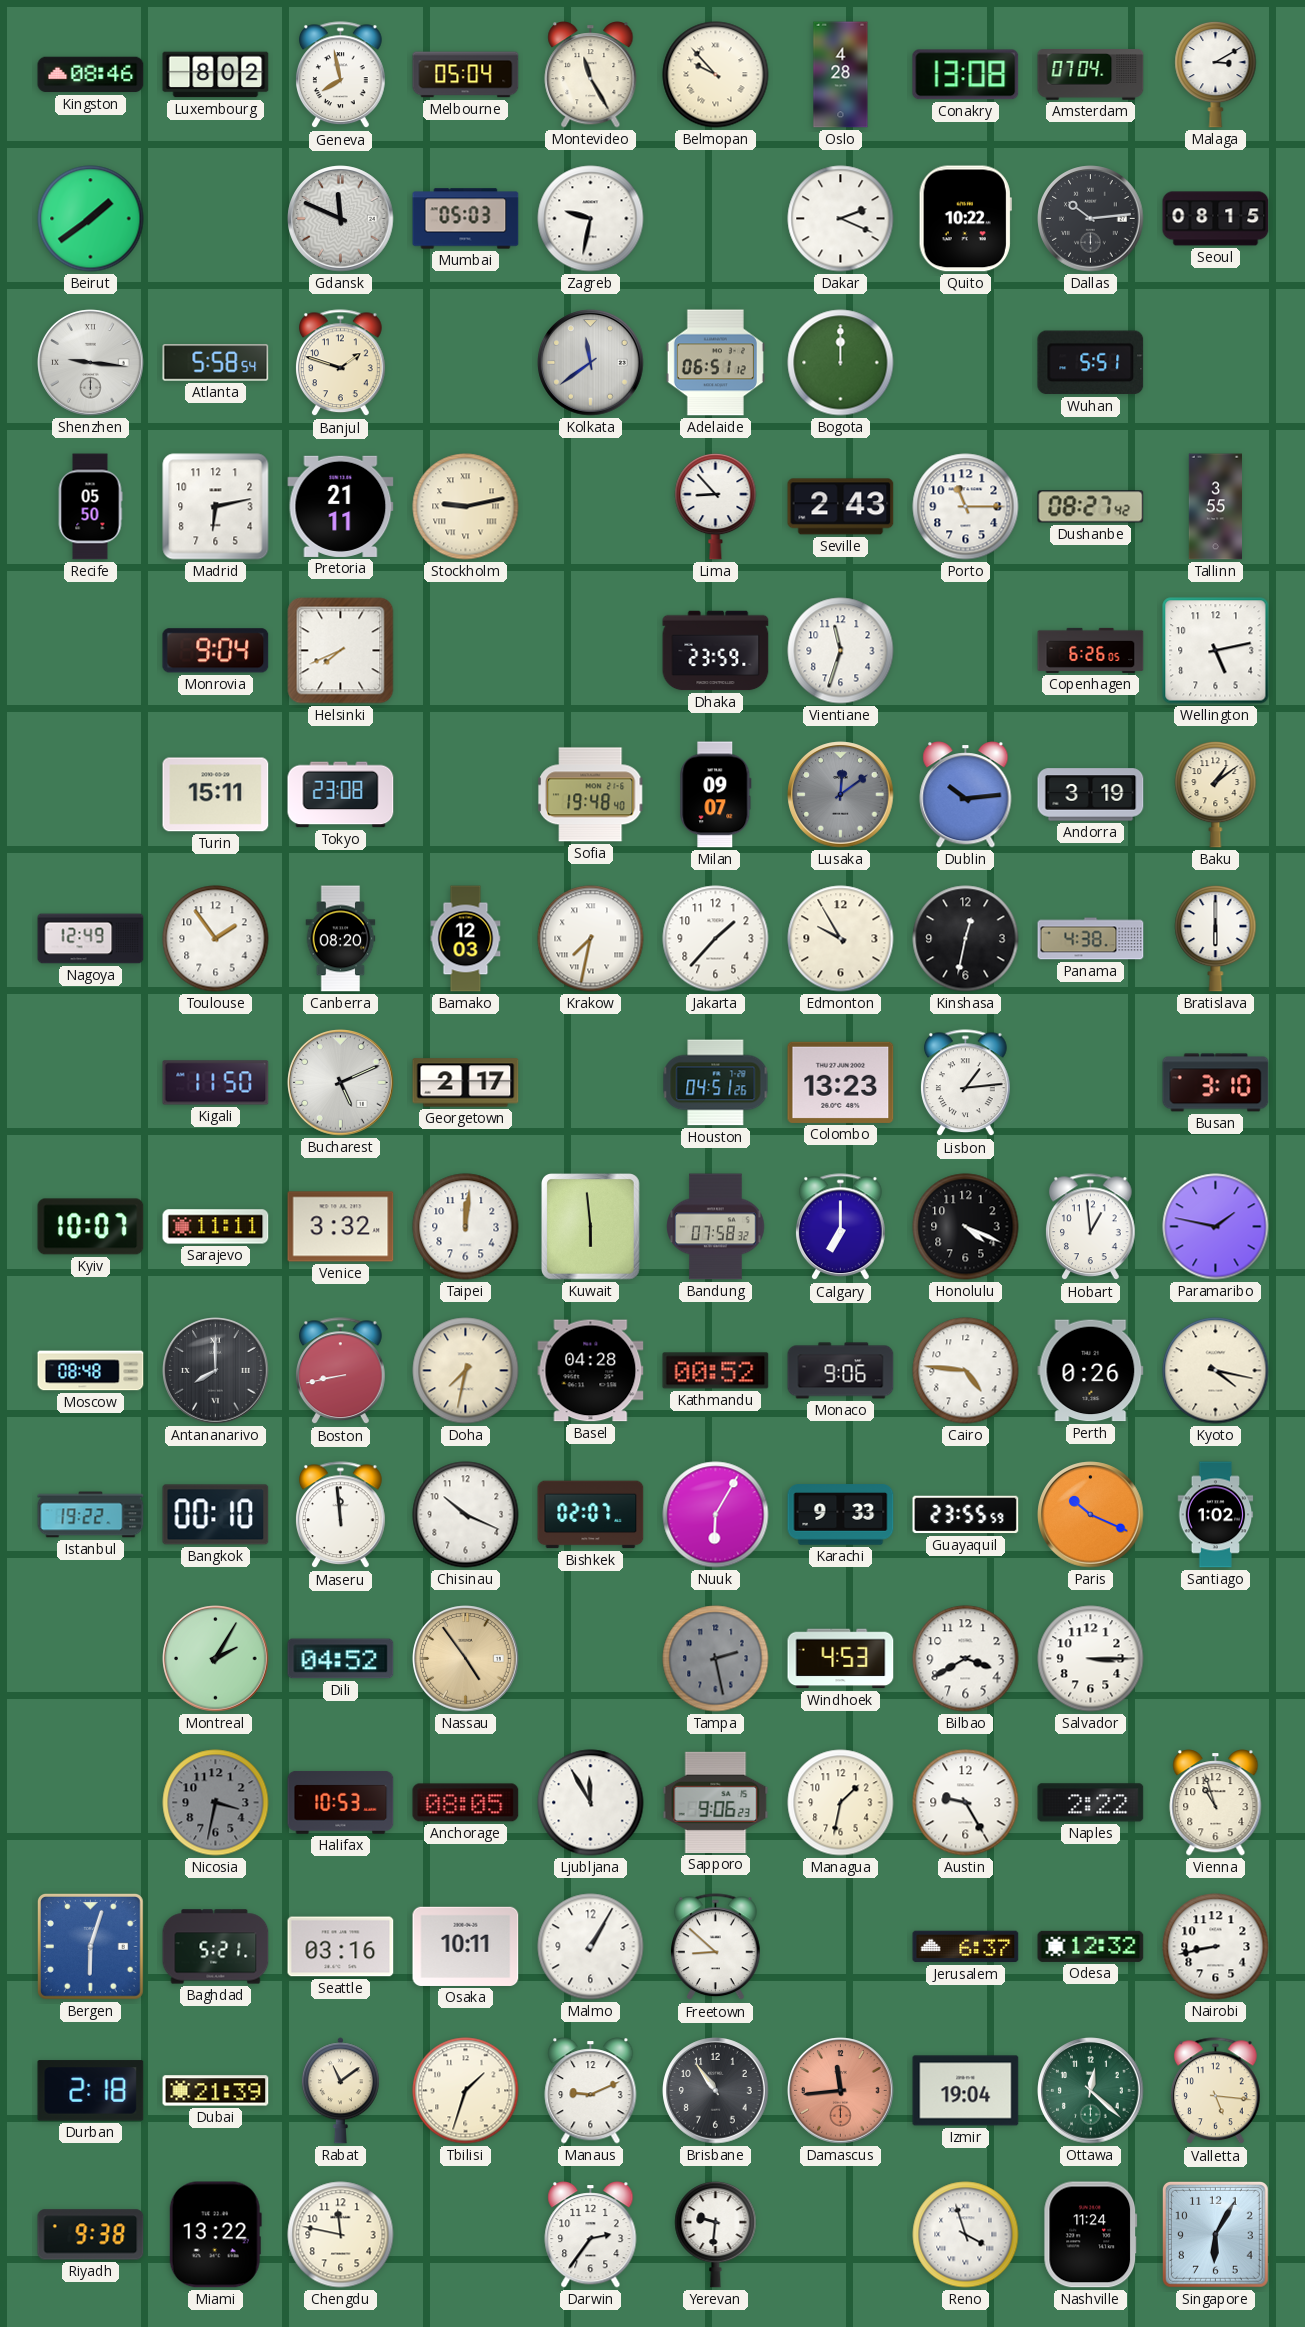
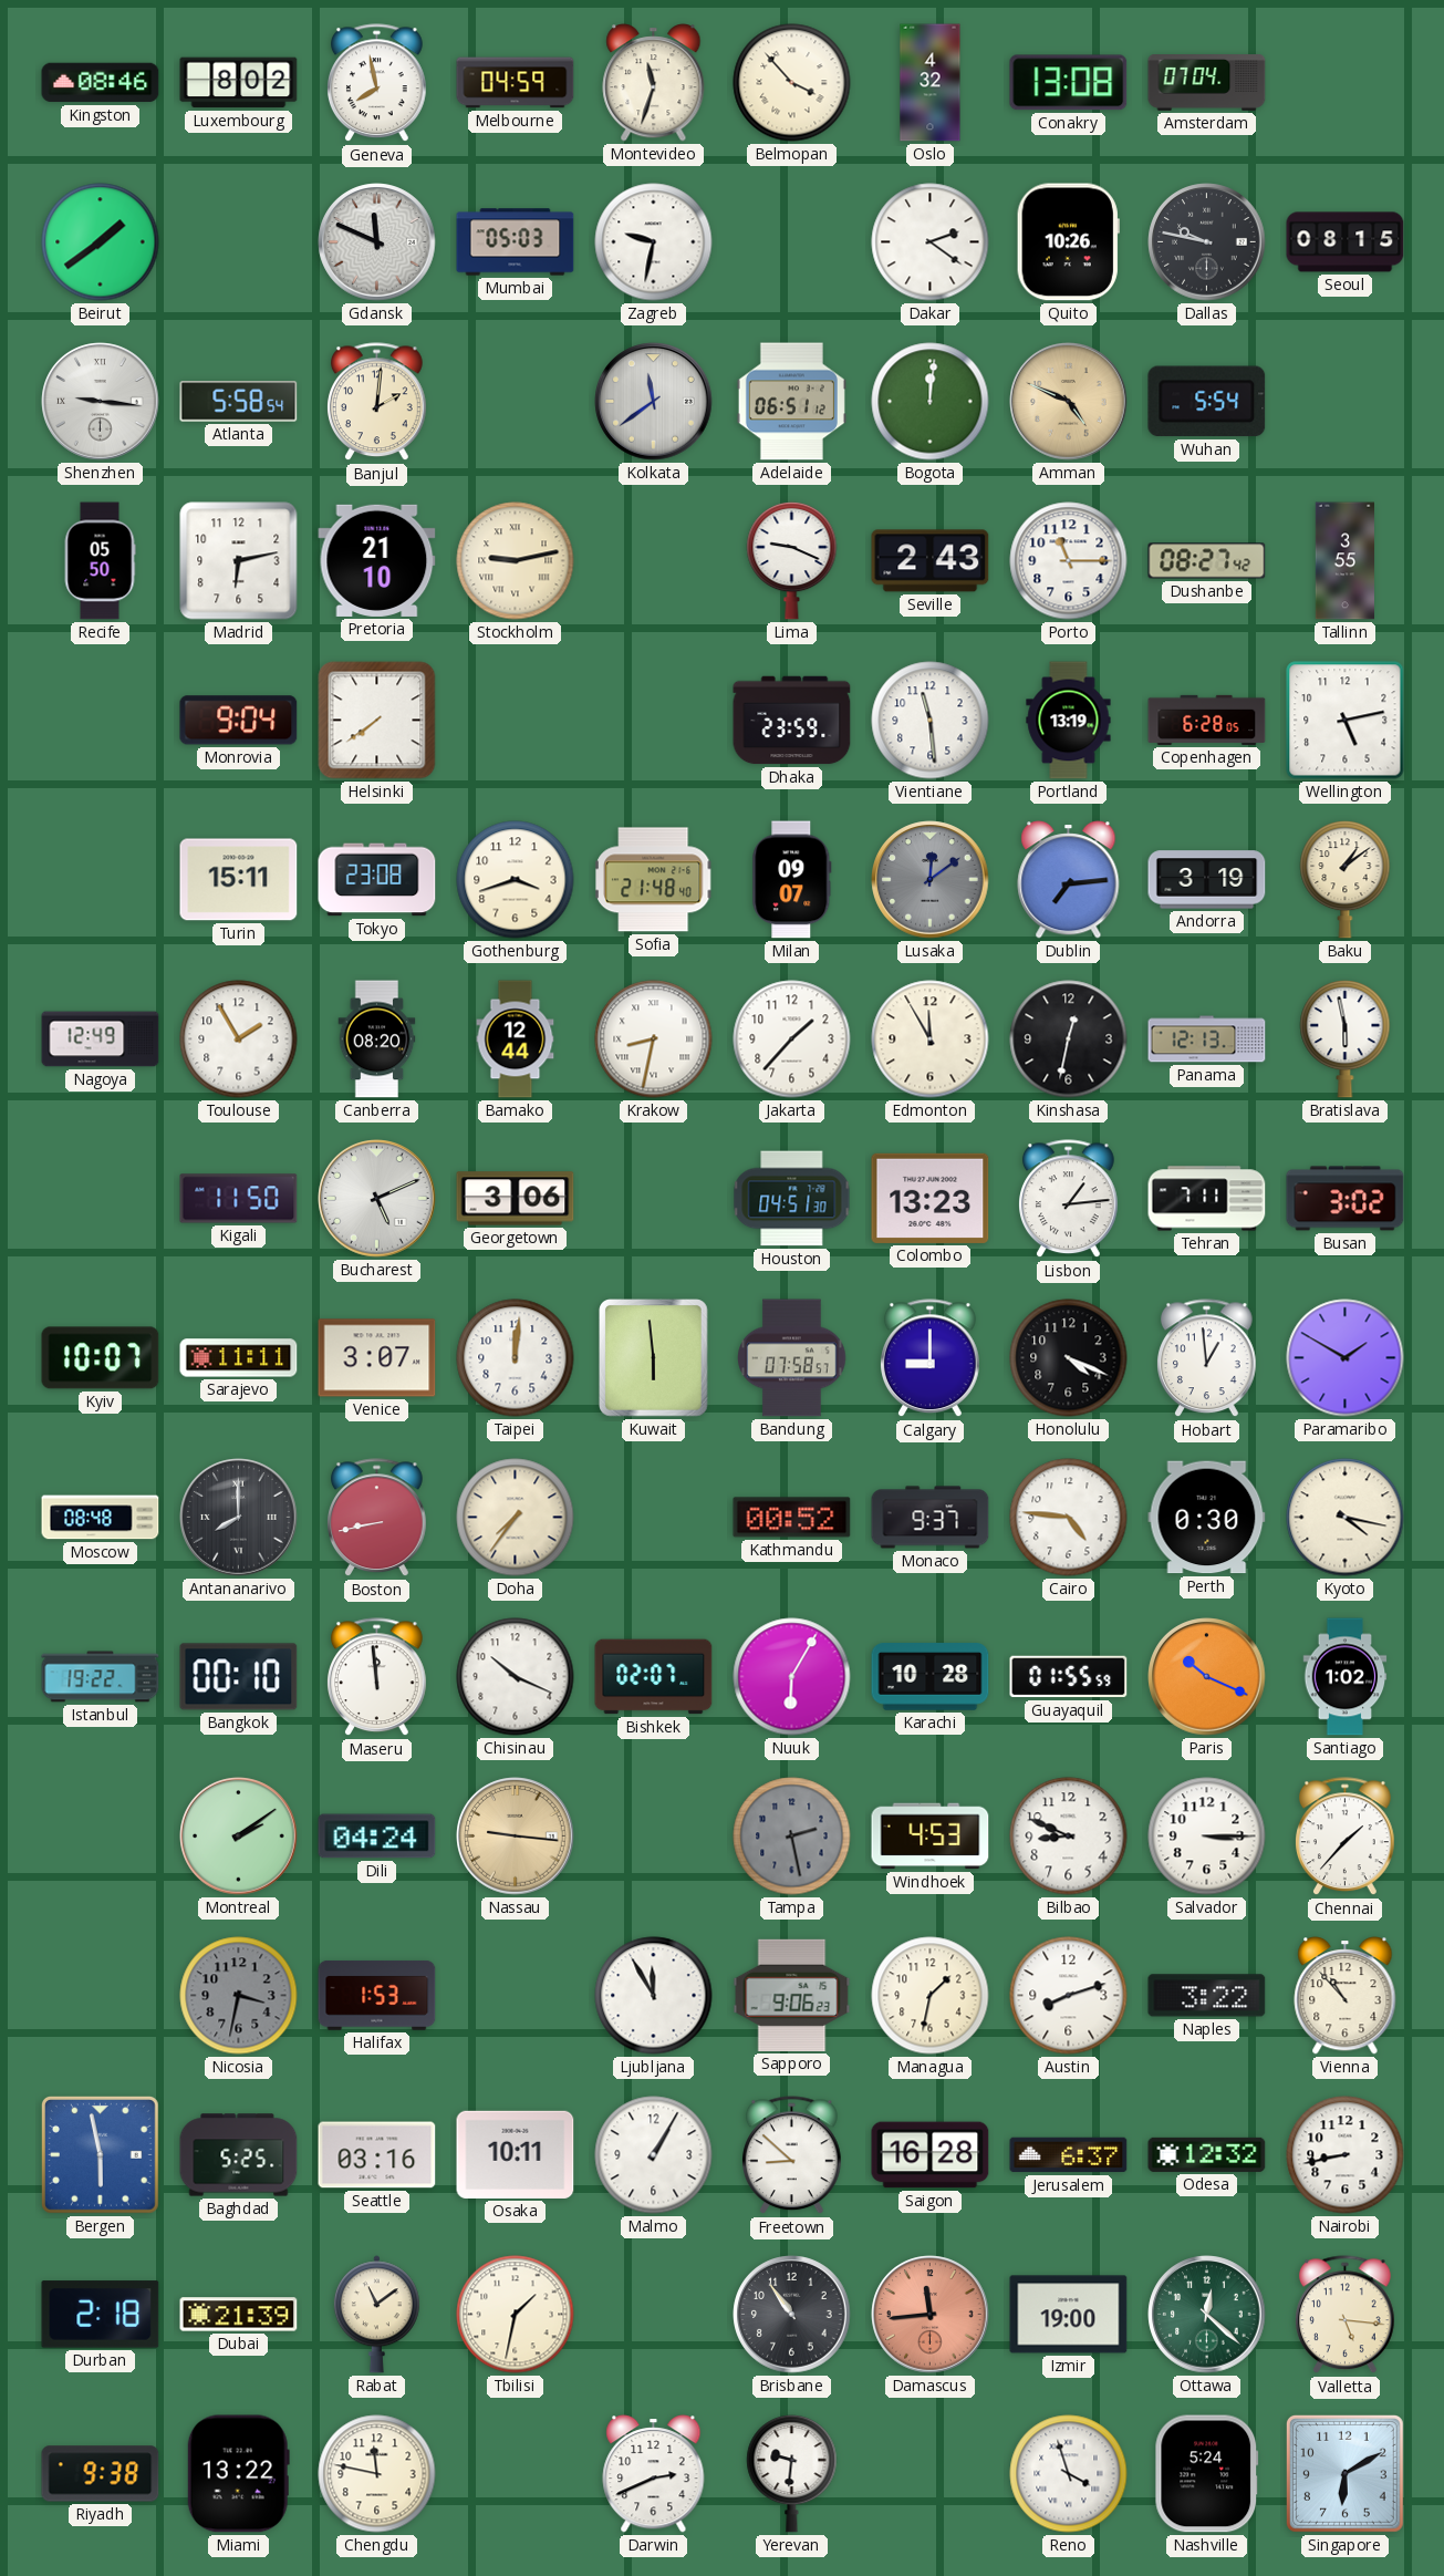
Melbourne: 05:04 -> 04:59 (516, 83)
Montevideo: 11:25 -> 11:33 (654, 83)
Belmopan: 9:53 -> 3:53 (792, 83)
Oslo: 4:28 -> 4:32 (931, 83)
Malaga: 3:10 -> none (1216, 74)
Dakar: 2:19 -> 2:21 (931, 242)
Quito: 10:22 -> 10:26 (1068, 242)
Dallas: 10:14 -> 9:47 (1207, 242)
Banjul: 1:48 -> 2:01 (377, 402)
Bogota: 12:00 -> 12:01 (931, 402)
Amman: none -> 4:49 (1069, 402)
Wuhan: 5:51 -> 5:54 (1207, 402)
Pretoria: 21:11 -> 21:10 (377, 560)
Lima: 8:53 -> 9:19 (792, 560)
Helsinki: 7:41 -> 7:39 (377, 721)
Vientiane: 11:33 -> 11:29 (931, 721)
Portland: none -> 13:19 (1069, 721)
Copenhagen: 6:26 -> 6:28 (1207, 720)
Gothenburg: none -> 3:42 (516, 880)
Sofia: 19:48 -> 21:48 (654, 880)
Dublin: 10:14 -> 7:14 (1069, 880)
Toulouse: 1:54 -> 1:55 (239, 1039)
Bamako: 12:03 -> 12:44 (516, 1039)
Krakow: 7:32 -> 8:32 (654, 1039)
Edmonton: 9:55 -> 11:55 (931, 1039)
Panama: 4:38 -> 12:13 (1207, 1039)
Bratislava: 6:00 -> 5:58 (1346, 1038)
Georgetown: 2:17 -> 3:06 (516, 1199)
Houston: 04:51:26 -> 04:51:30 (792, 1199)
Tehran: none -> 7:11 (1207, 1199)
Busan: 3:10 -> 3:02 (1346, 1199)
Venice: 3:32 -> 3:07 (377, 1358)
Bandung: 07:58:32 -> 07:58:57 (792, 1358)
Calgary: 7:00 -> 9:00 (931, 1358)
Paramaribo: 1:47 -> 1:50 (1346, 1358)
Doha: 7:32 -> 7:36 (516, 1518)
Basel: 04:28 -> none (591, 1371)
Monaco: 9:06 -> 9:37 (931, 1518)
Perth: 0:26 -> 0:30 (1207, 1518)
Karachi: 9:33 -> 10:28 (931, 1677)
Guayaquil: 23:55 -> 01:55 (1069, 1677)
Montreal: 2:05 -> 2:09 (239, 1837)
Dili: 04:52 -> 04:24 (377, 1837)
Nassau: 4:54 -> 9:16 (516, 1837)
Bilbao: 3:40 -> 8:49 (1069, 1837)
Chennai: none -> 1:37 (1346, 1837)
Halifax: 10:53 -> 1:53 (377, 1995)
Anchorage: 08:05 -> none (466, 1803)
Austin: 9:25 -> 8:12 (1069, 1996)
Naples: 2:22 -> 3:22 (1207, 1996)
Vienna: 10:57 -> 10:53 (1346, 1996)
Bergen: 6:03 -> 5:58 (100, 2154)
Baghdad: 5:21 -> 5:25 (239, 2155)
Saigon: none -> 16:28 (931, 2155)
Tbilisi: 1:33 -> 1:32 (516, 2315)
Manaus: 9:11 -> none (591, 2091)
Izmir: 19:04 -> 19:00 (1069, 2315)
Darwin: 2:36 -> 2:41 (654, 2474)
Nashville: 11:24 -> 5:24 (1207, 2474)
Singapore: 6:05 -> 6:10 (1344, 2473)
